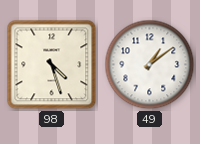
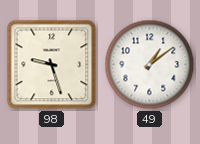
98: 4:27 -> 9:27 (52, 65)
